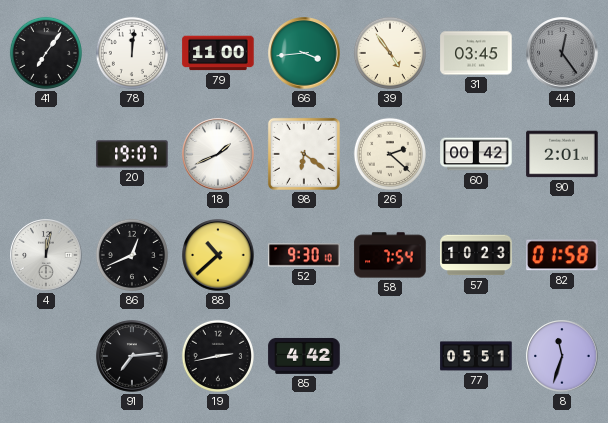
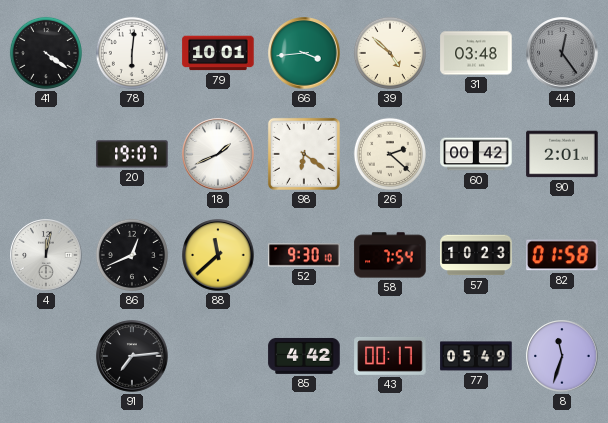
41: 7:06 -> 4:21 (46, 53)
78: 12:01 -> 6:01 (132, 53)
79: 11:00 -> 10:01 (218, 53)
39: 4:54 -> 4:52 (390, 53)
31: 03:45 -> 03:48 (476, 53)
88: 10:38 -> 11:38 (218, 255)
19: 2:43 -> none (218, 356)
43: none -> 00:17 (390, 356)
77: 05:51 -> 05:49 (476, 356)
